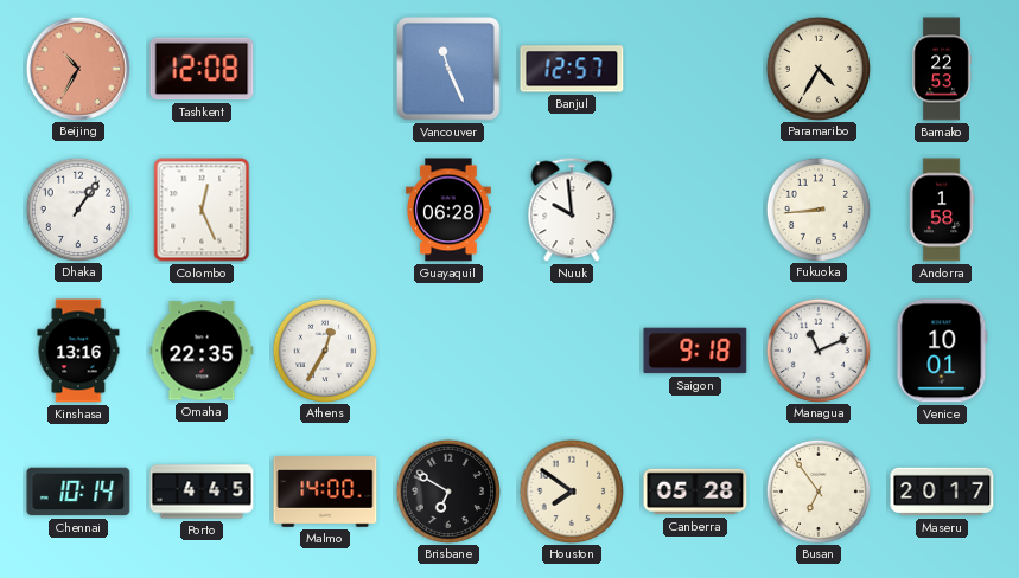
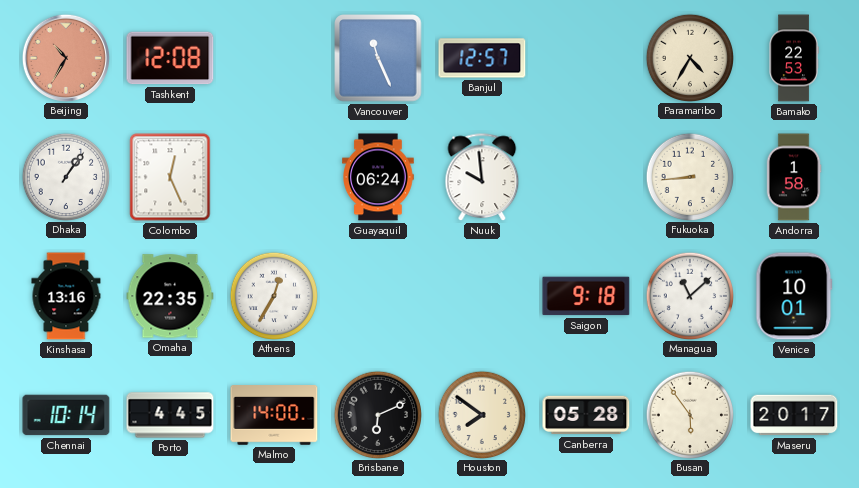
Guayaquil: 06:28 -> 06:24 (378, 177)
Managua: 11:11 -> 11:08 (689, 295)
Brisbane: 6:50 -> 6:11 (377, 414)
Busan: 6:54 -> 5:54 (689, 414)
